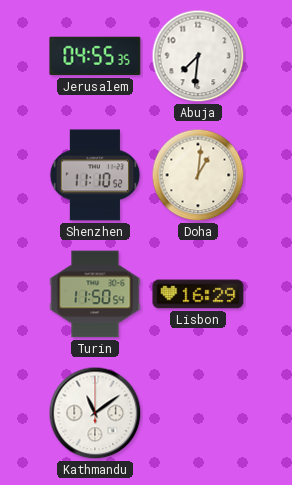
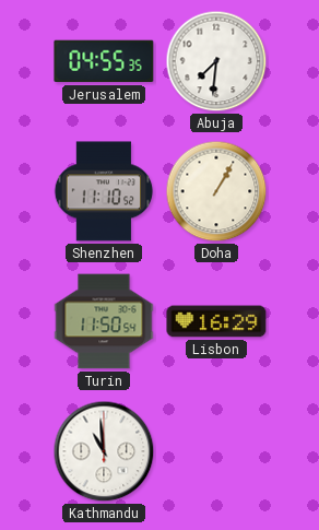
Doha: 1:01 -> 1:05 (216, 191)
Kathmandu: 11:09 -> 10:59 (104, 451)
